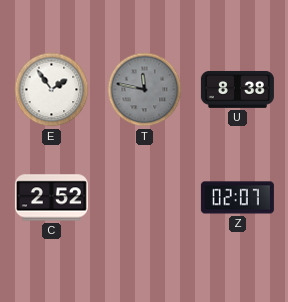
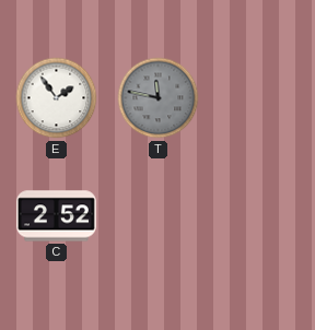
U: 8:38 -> none (237, 89)
Z: 02:07 -> none (237, 198)
